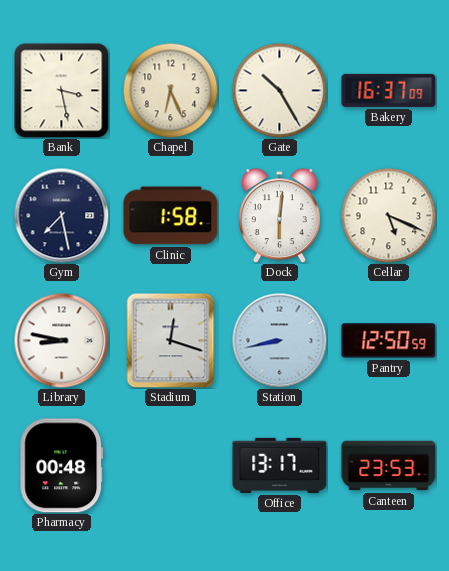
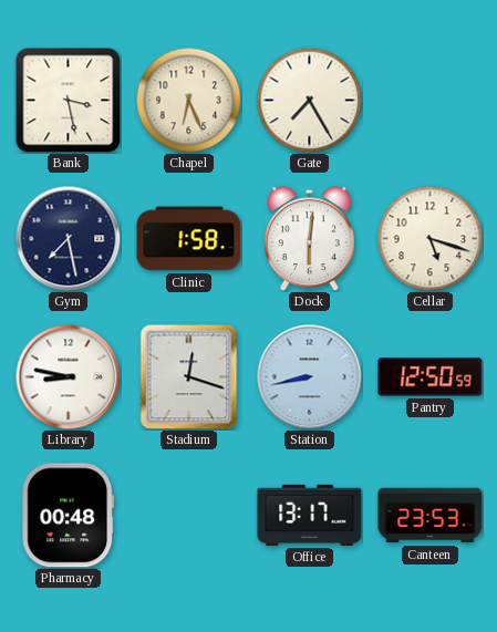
Gate: 10:25 -> 7:25 (309, 100)
Bakery: 16:37 -> none (389, 90)
Cellar: 5:19 -> 5:18 (429, 238)
